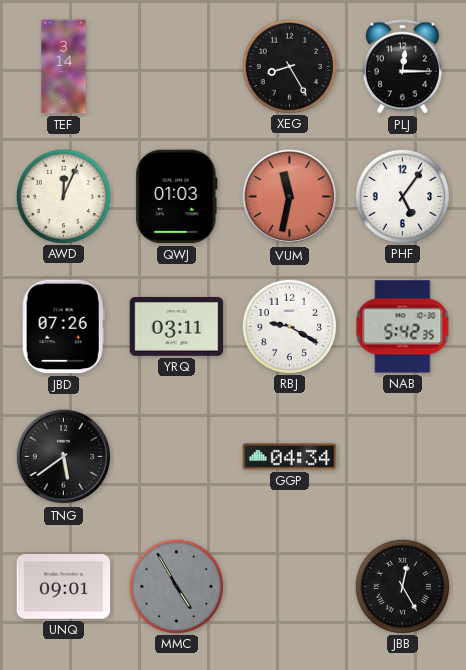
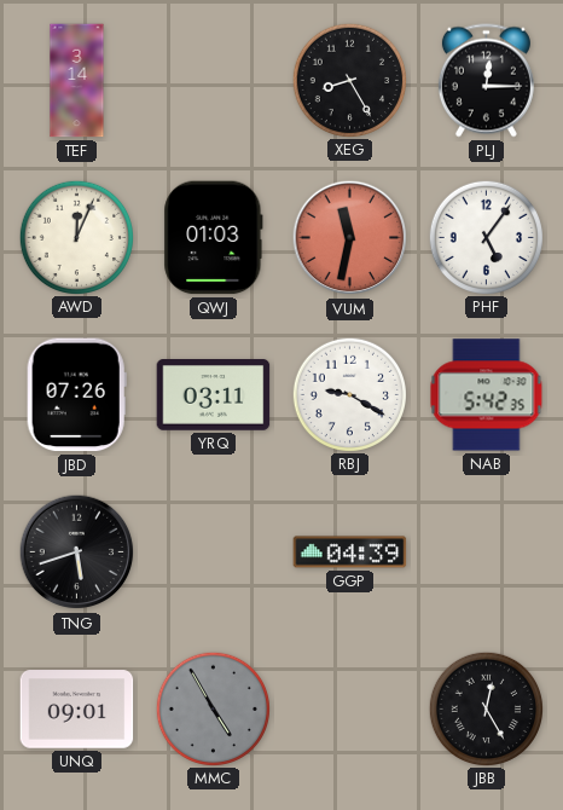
TNG: 5:39 -> 5:42 (77, 552)
GGP: 04:34 -> 04:39 (350, 552)
